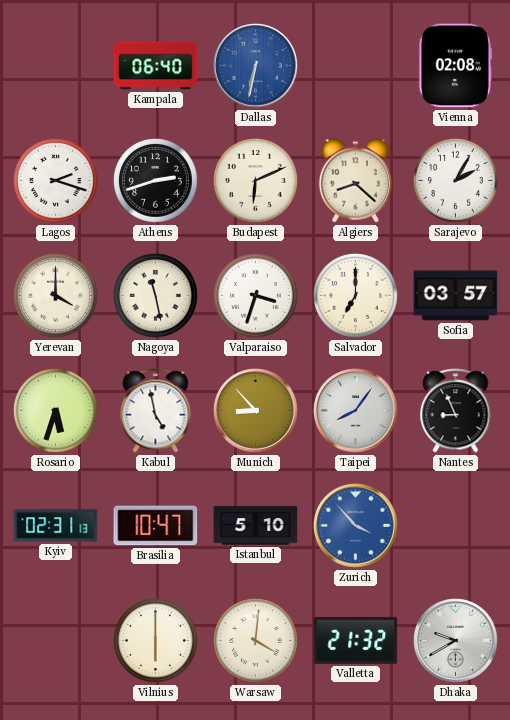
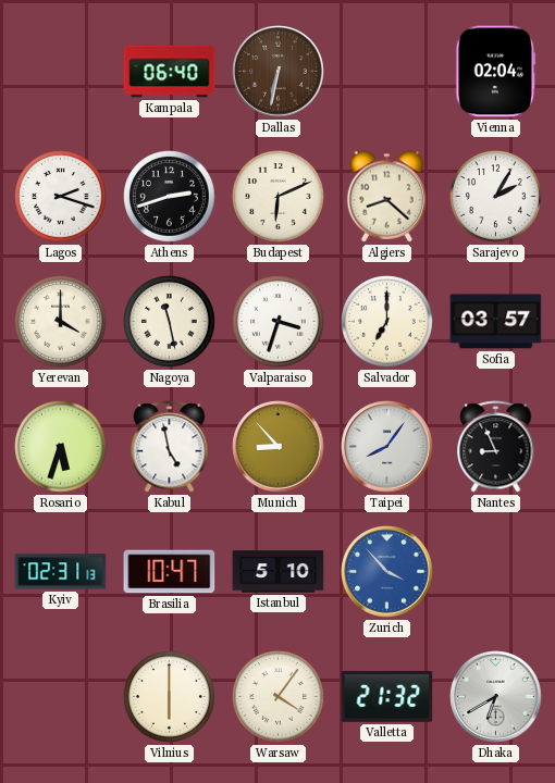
Dallas dial: blue -> brown (279, 72)
Vienna: 02:08 -> 02:04 (496, 72)
Warsaw: 4:01 -> 4:06 (279, 697)
Dhaka: 9:40 -> 6:40 (496, 697)
